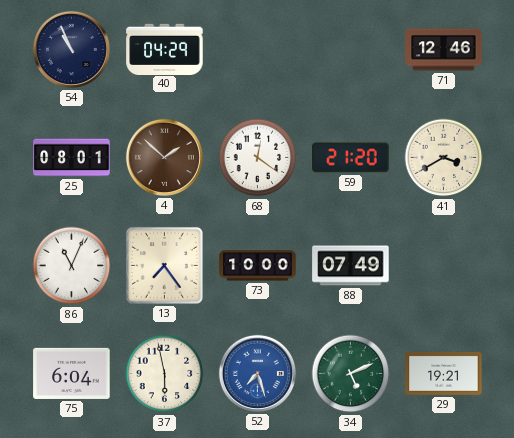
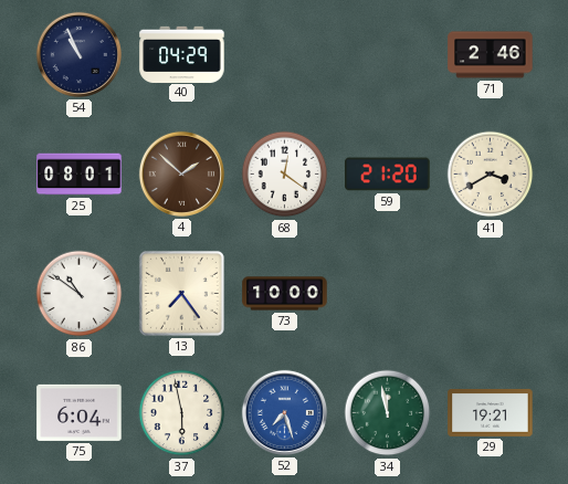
71: 12:46 -> 2:46 (491, 55)
86: 11:04 -> 10:51 (80, 294)
88: 07:49 -> none (351, 266)
34: 5:11 -> 11:58 (388, 413)
